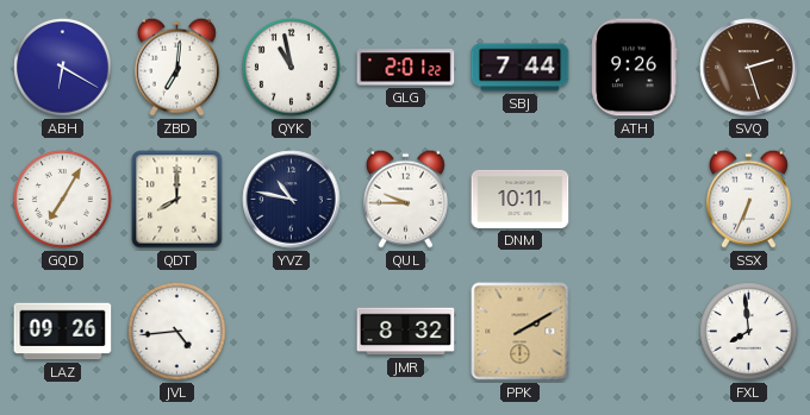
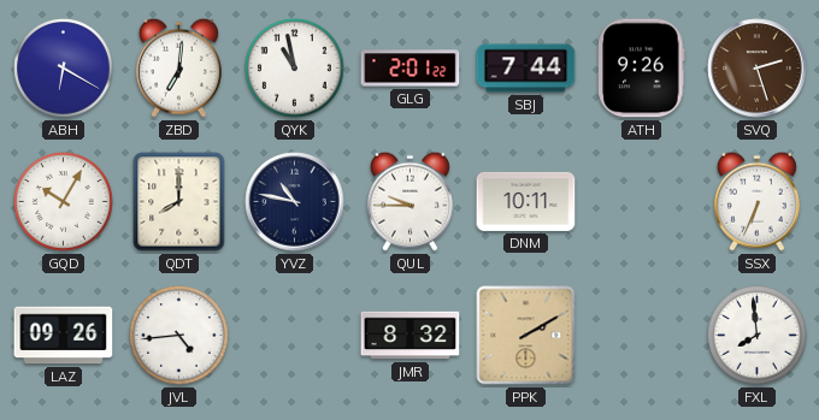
GQD: 7:05 -> 10:05 (64, 202)
